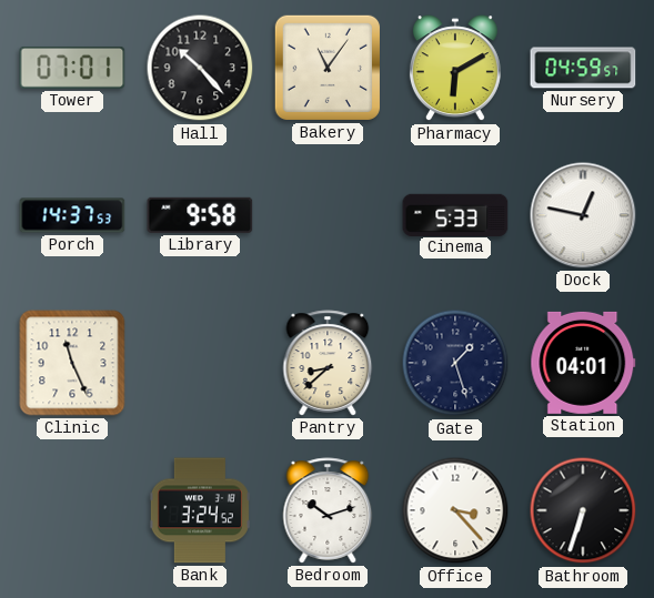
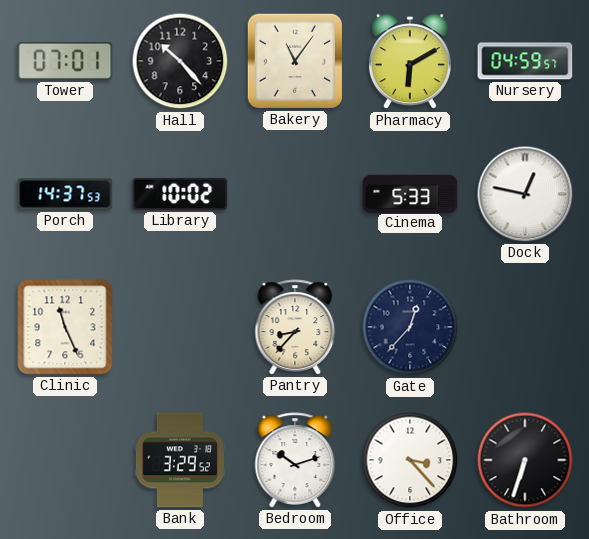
Library: 9:58 -> 10:02 (180, 194)
Pantry: 8:38 -> 8:37 (295, 327)
Gate: 1:27 -> 12:37 (410, 327)
Station: 04:01 -> none (583, 363)
Bank: 3:24 -> 3:29 (180, 460)
